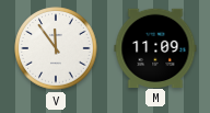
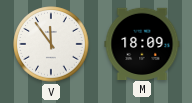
M: 11:09 -> 18:09 (142, 43)
